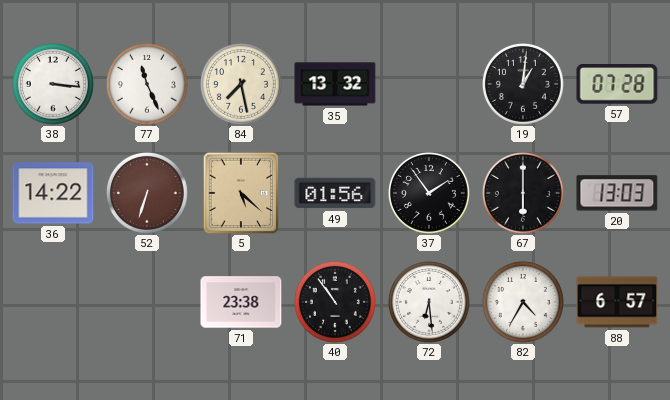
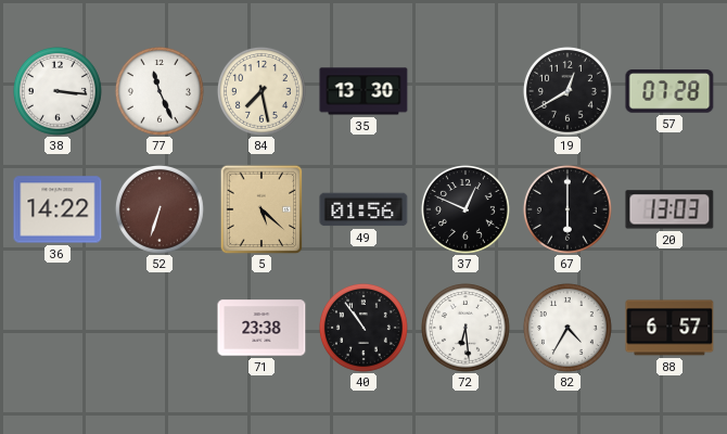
35: 13:32 -> 13:30 (363, 91)
19: 1:01 -> 12:40 (567, 91)
37: 1:54 -> 12:49 (465, 209)
